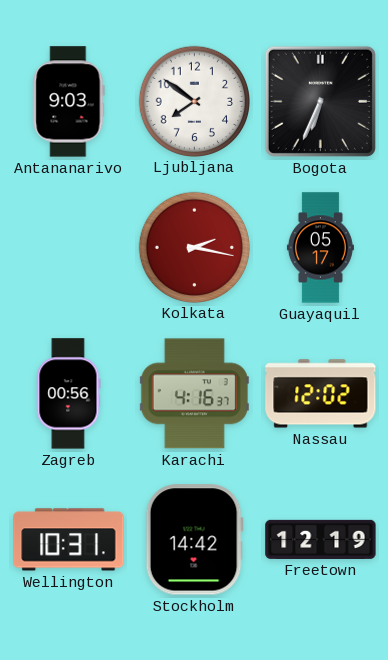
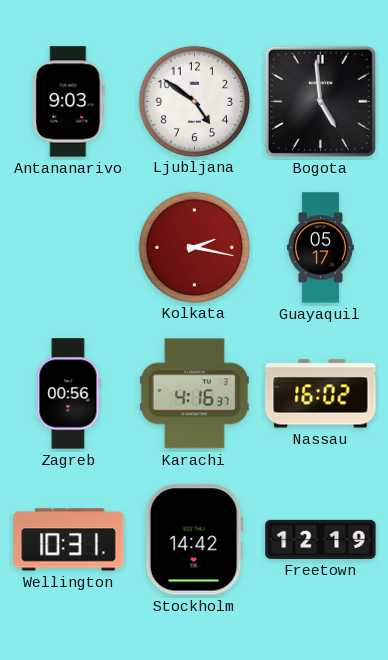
Ljubljana: 7:51 -> 4:51 (194, 101)
Bogota: 6:34 -> 4:59 (320, 101)
Nassau: 12:02 -> 16:02 (321, 394)
